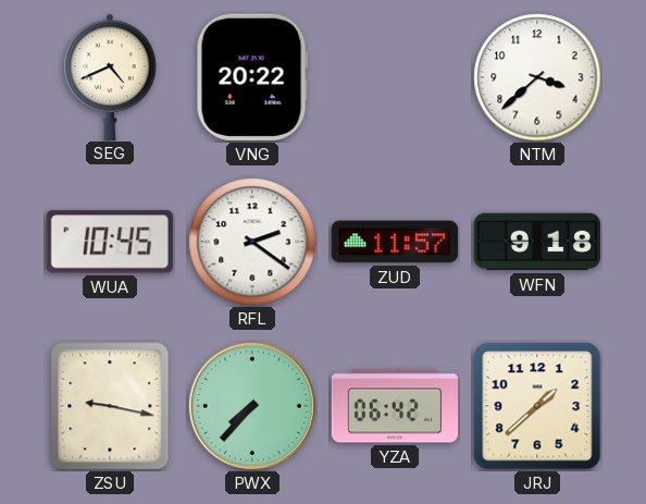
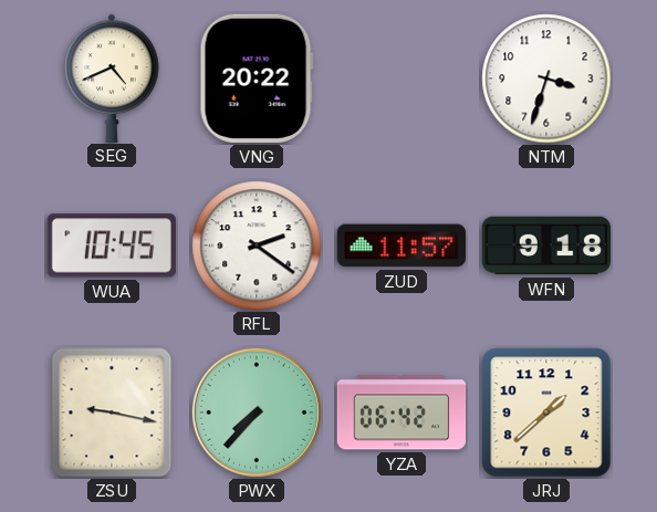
NTM: 3:38 -> 3:33 (546, 79)
